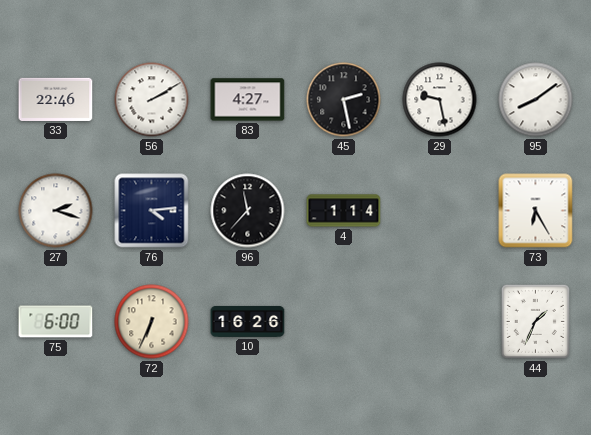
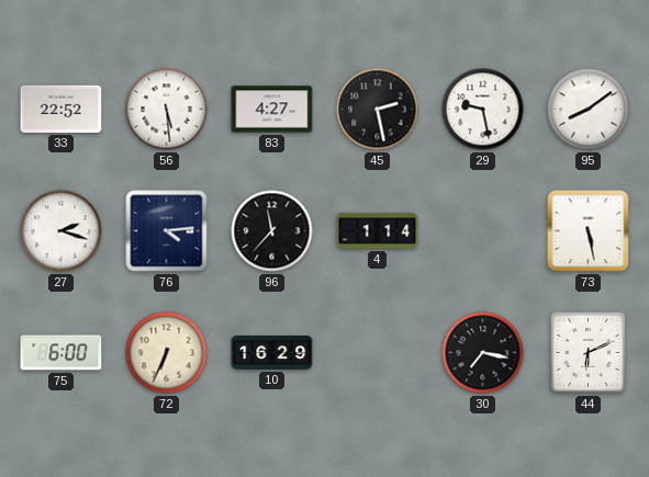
33: 22:46 -> 22:52 (61, 109)
56: 2:10 -> 5:29 (167, 110)
73: 6:25 -> 5:28 (589, 231)
10: 16:26 -> 16:29 (272, 352)
30: none -> 7:17 (483, 353)
44: 1:34 -> 6:11 (588, 352)
